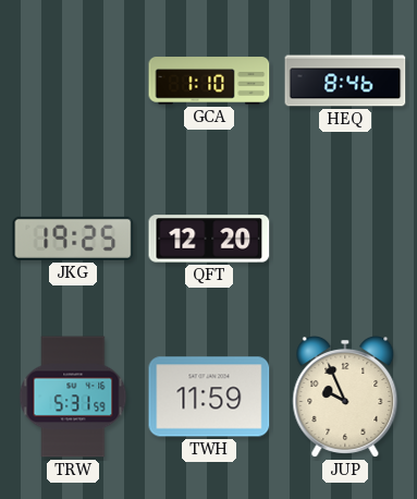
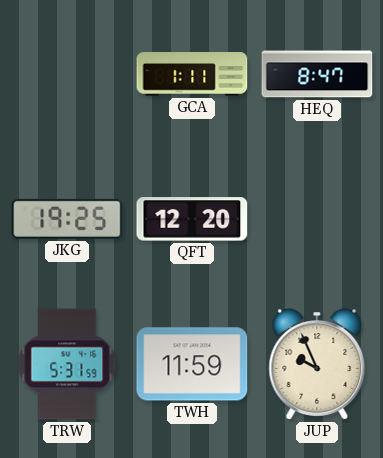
GCA: 1:10 -> 1:11 (192, 74)
HEQ: 8:46 -> 8:47 (317, 74)
